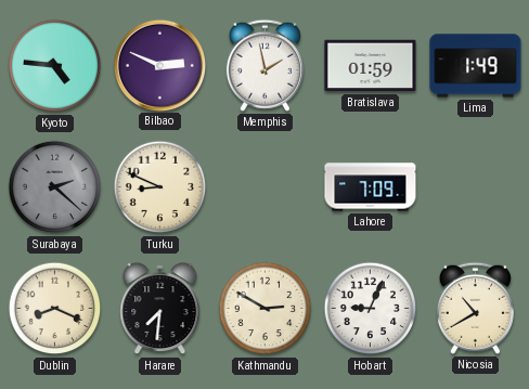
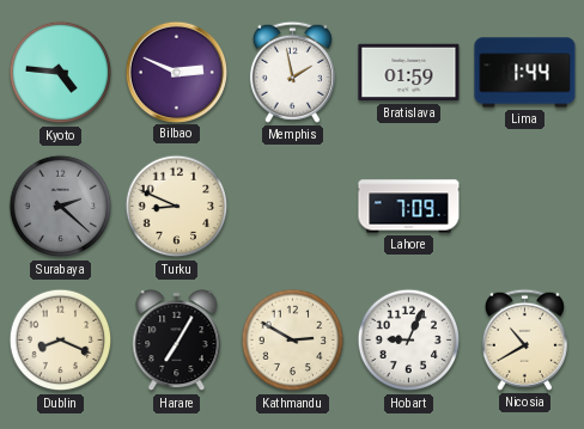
Lima: 1:49 -> 1:44 (525, 73)
Harare: 7:31 -> 7:05 (177, 341)
